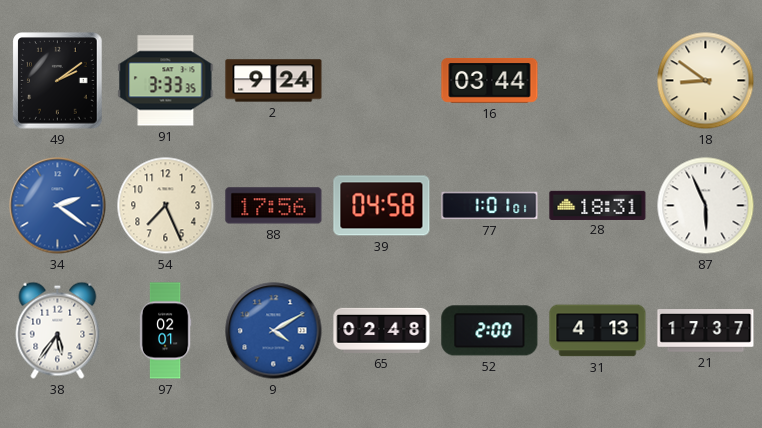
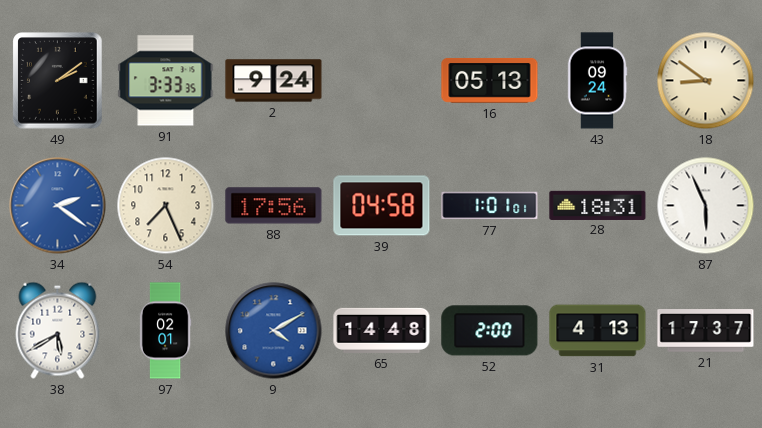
16: 03:44 -> 05:13 (490, 80)
43: none -> 09:24 (597, 81)
38: 5:36 -> 5:40 (58, 330)
65: 02:48 -> 14:48 (382, 330)
